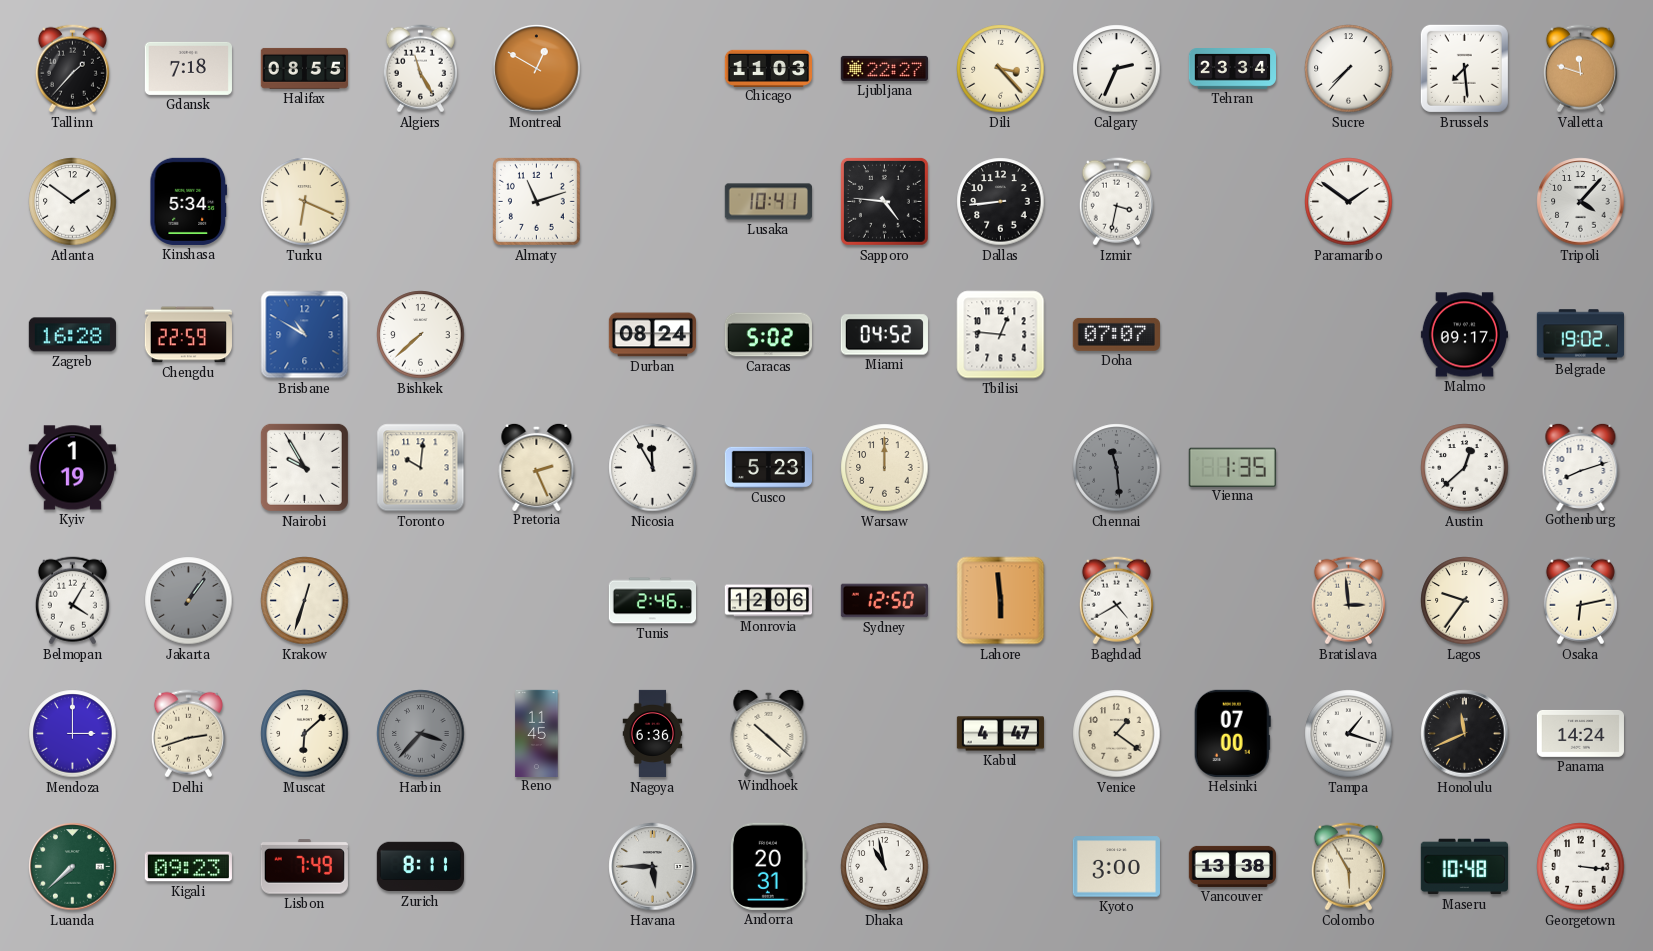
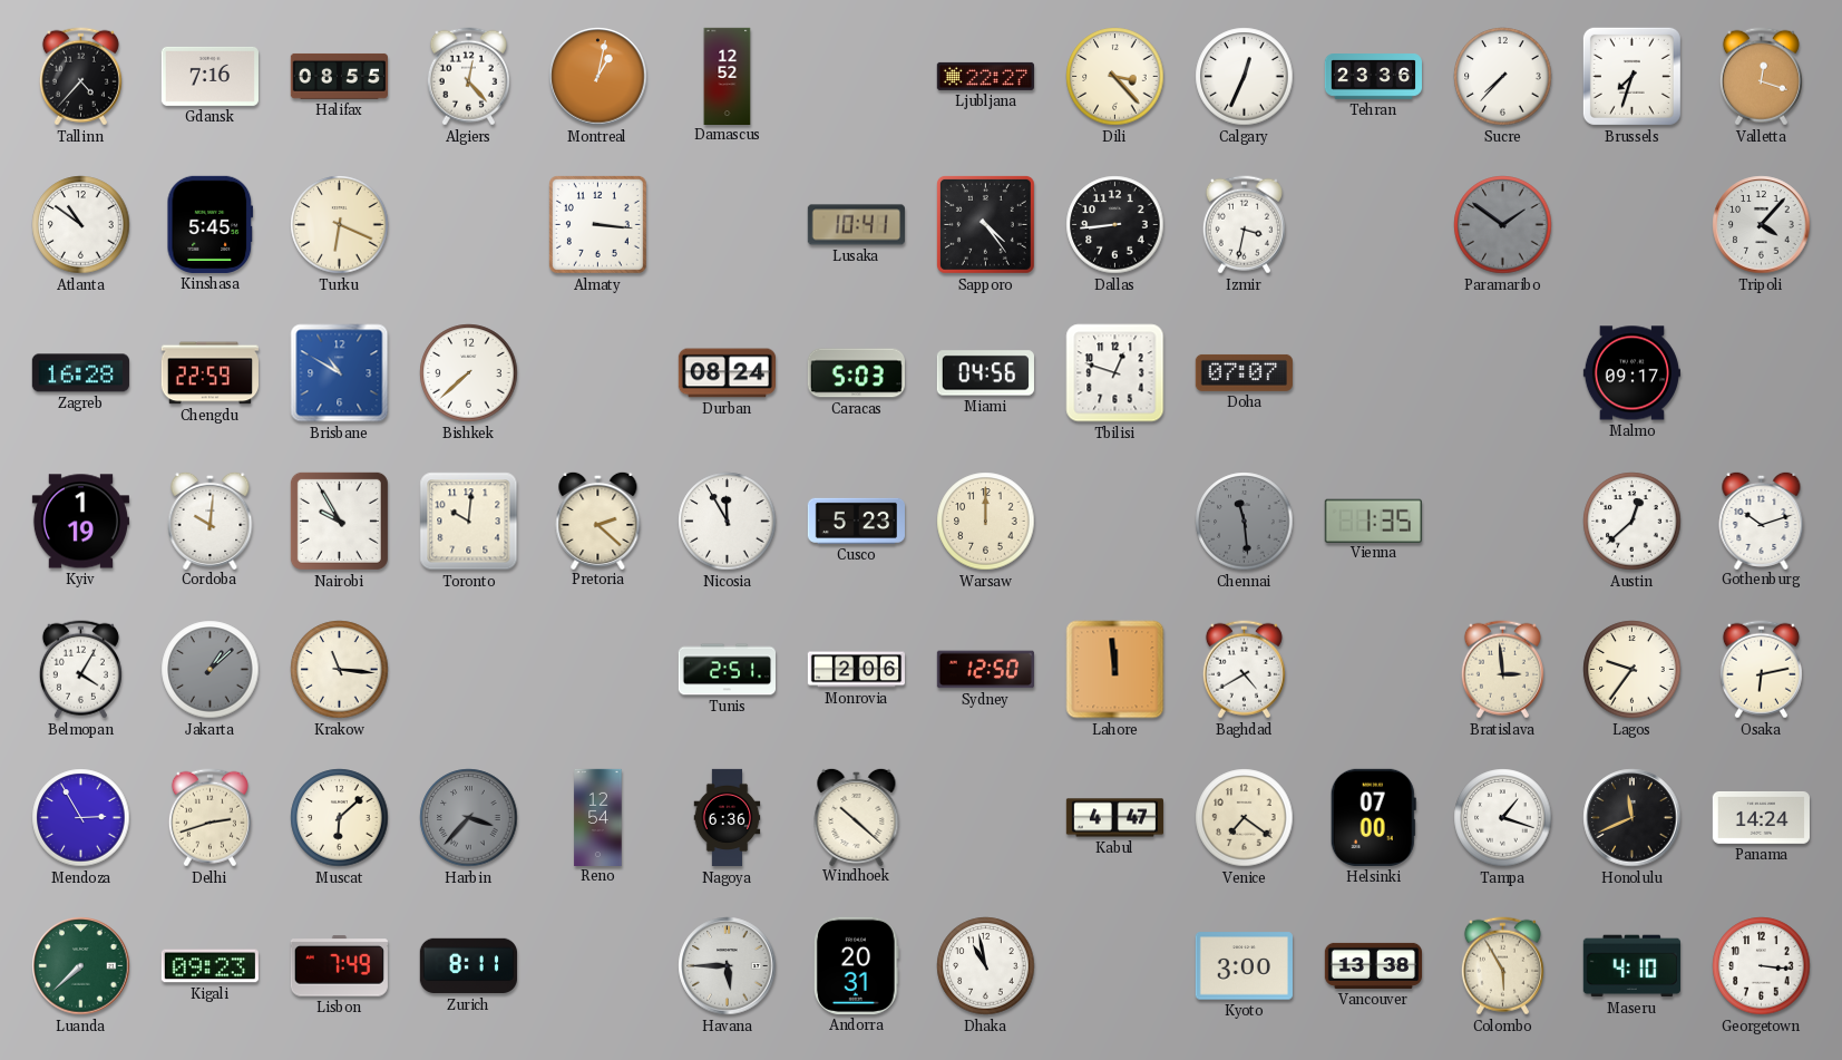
Tallinn: 1:37 -> 4:37 (80, 77)
Gdansk: 7:18 -> 7:16 (209, 76)
Algiers: 11:25 -> 12:23 (468, 77)
Montreal: 12:50 -> 1:02 (598, 77)
Damascus: none -> 12:52 (728, 76)
Chicago: 11:03 -> none (768, 68)
Calgary: 2:34 -> 12:34 (1245, 77)
Tehran: 23:34 -> 23:36 (1373, 77)
Brussels: 7:29 -> 7:33 (1631, 76)
Valletta: 11:48 -> 12:18 (1761, 77)
Atlanta: 1:51 -> 10:51 (81, 225)
Kinshasa: 5:34 -> 5:45 (211, 224)
Almaty: 11:12 -> 3:16 (597, 224)
Sapporo: 4:46 -> 4:24 (985, 224)
Paramaribo dial: white -> grey (1503, 225)
Caracas: 5:02 -> 5:03 (856, 373)
Miami: 04:52 -> 04:56 (985, 373)
Tbilisi: 12:46 -> 12:48 (1115, 373)
Belgrade: 19:02 -> none (1580, 335)
Cordoba: none -> 10:01 (211, 519)
Pretoria: 2:26 -> 2:22 (598, 519)
Gothenburg: 8:12 -> 10:12 (1762, 519)
Jakarta: 1:06 -> 1:08 (211, 670)
Krakow: 12:33 -> 11:16 (340, 670)
Tunis: 2:46 -> 2:51 (727, 670)
Monrovia: 12:06 -> 2:06 (856, 670)
Lahore: 5:59 -> 11:59 (1115, 670)
Mendoza: 3:00 -> 2:55 (81, 818)
Reno: 11:45 -> 12:54 (598, 817)
Venice: 1:21 -> 7:21 (1245, 818)
Maseru: 10:48 -> 4:10 (1631, 966)
